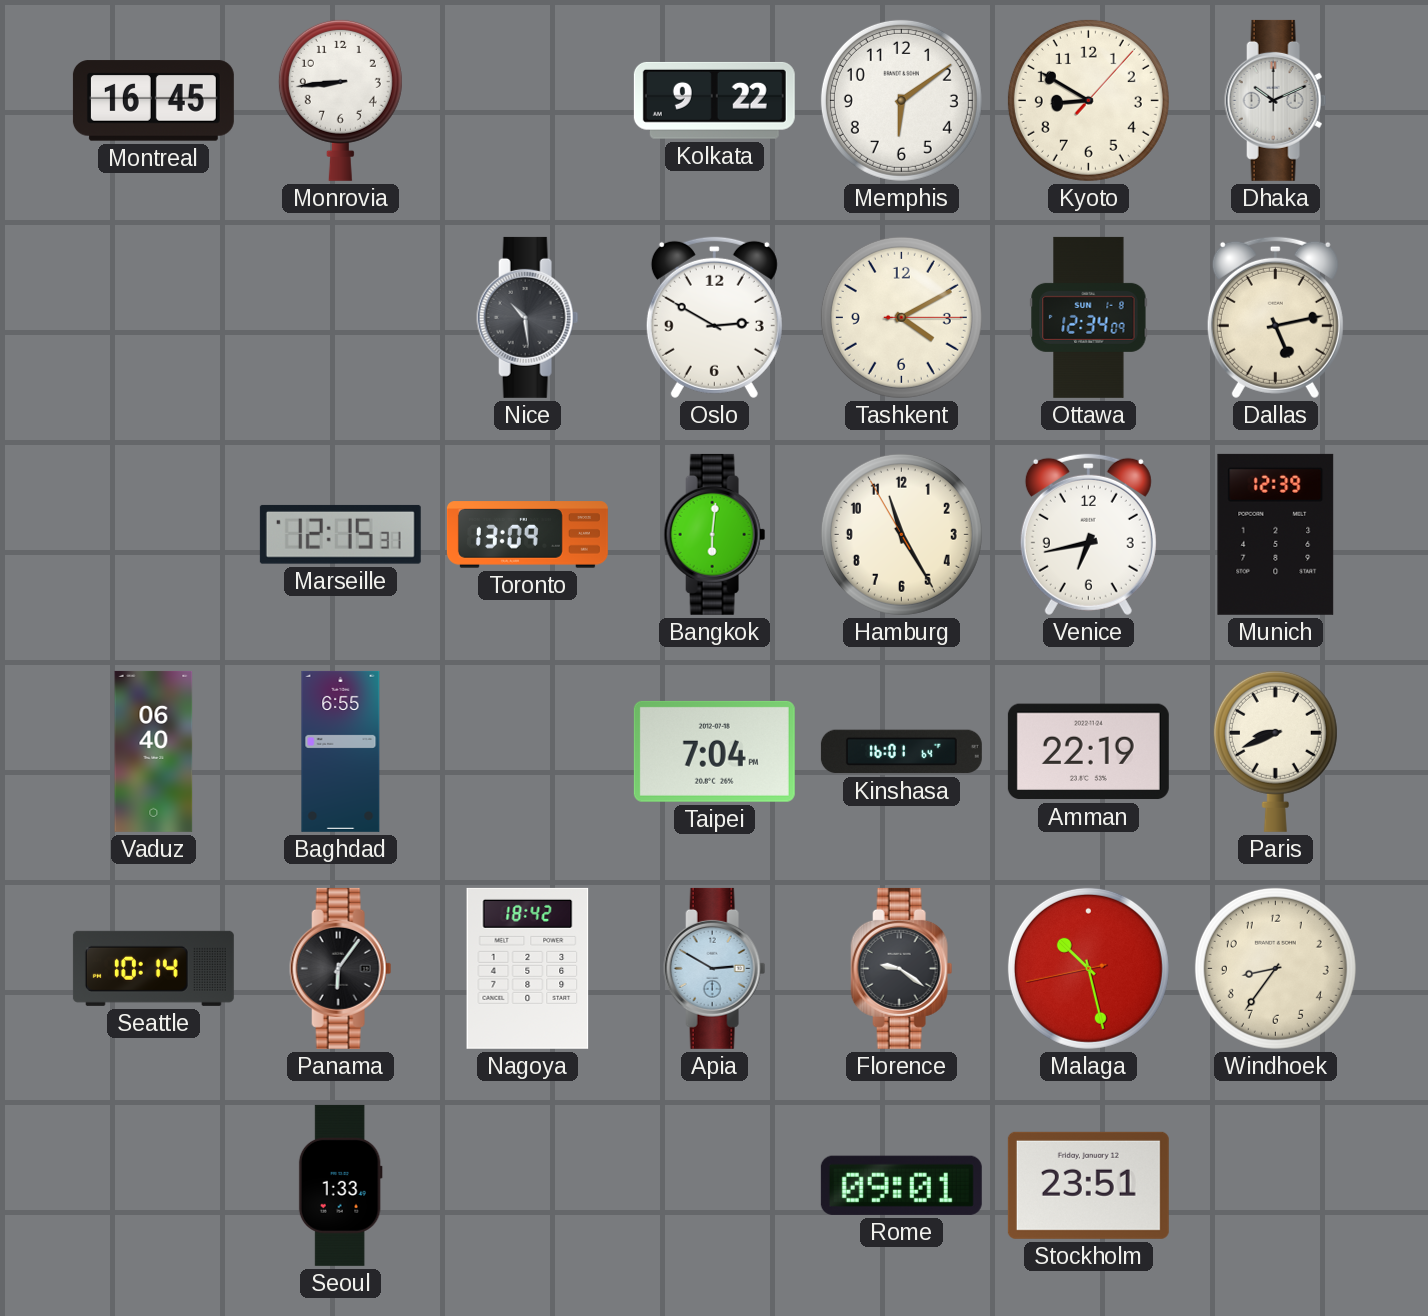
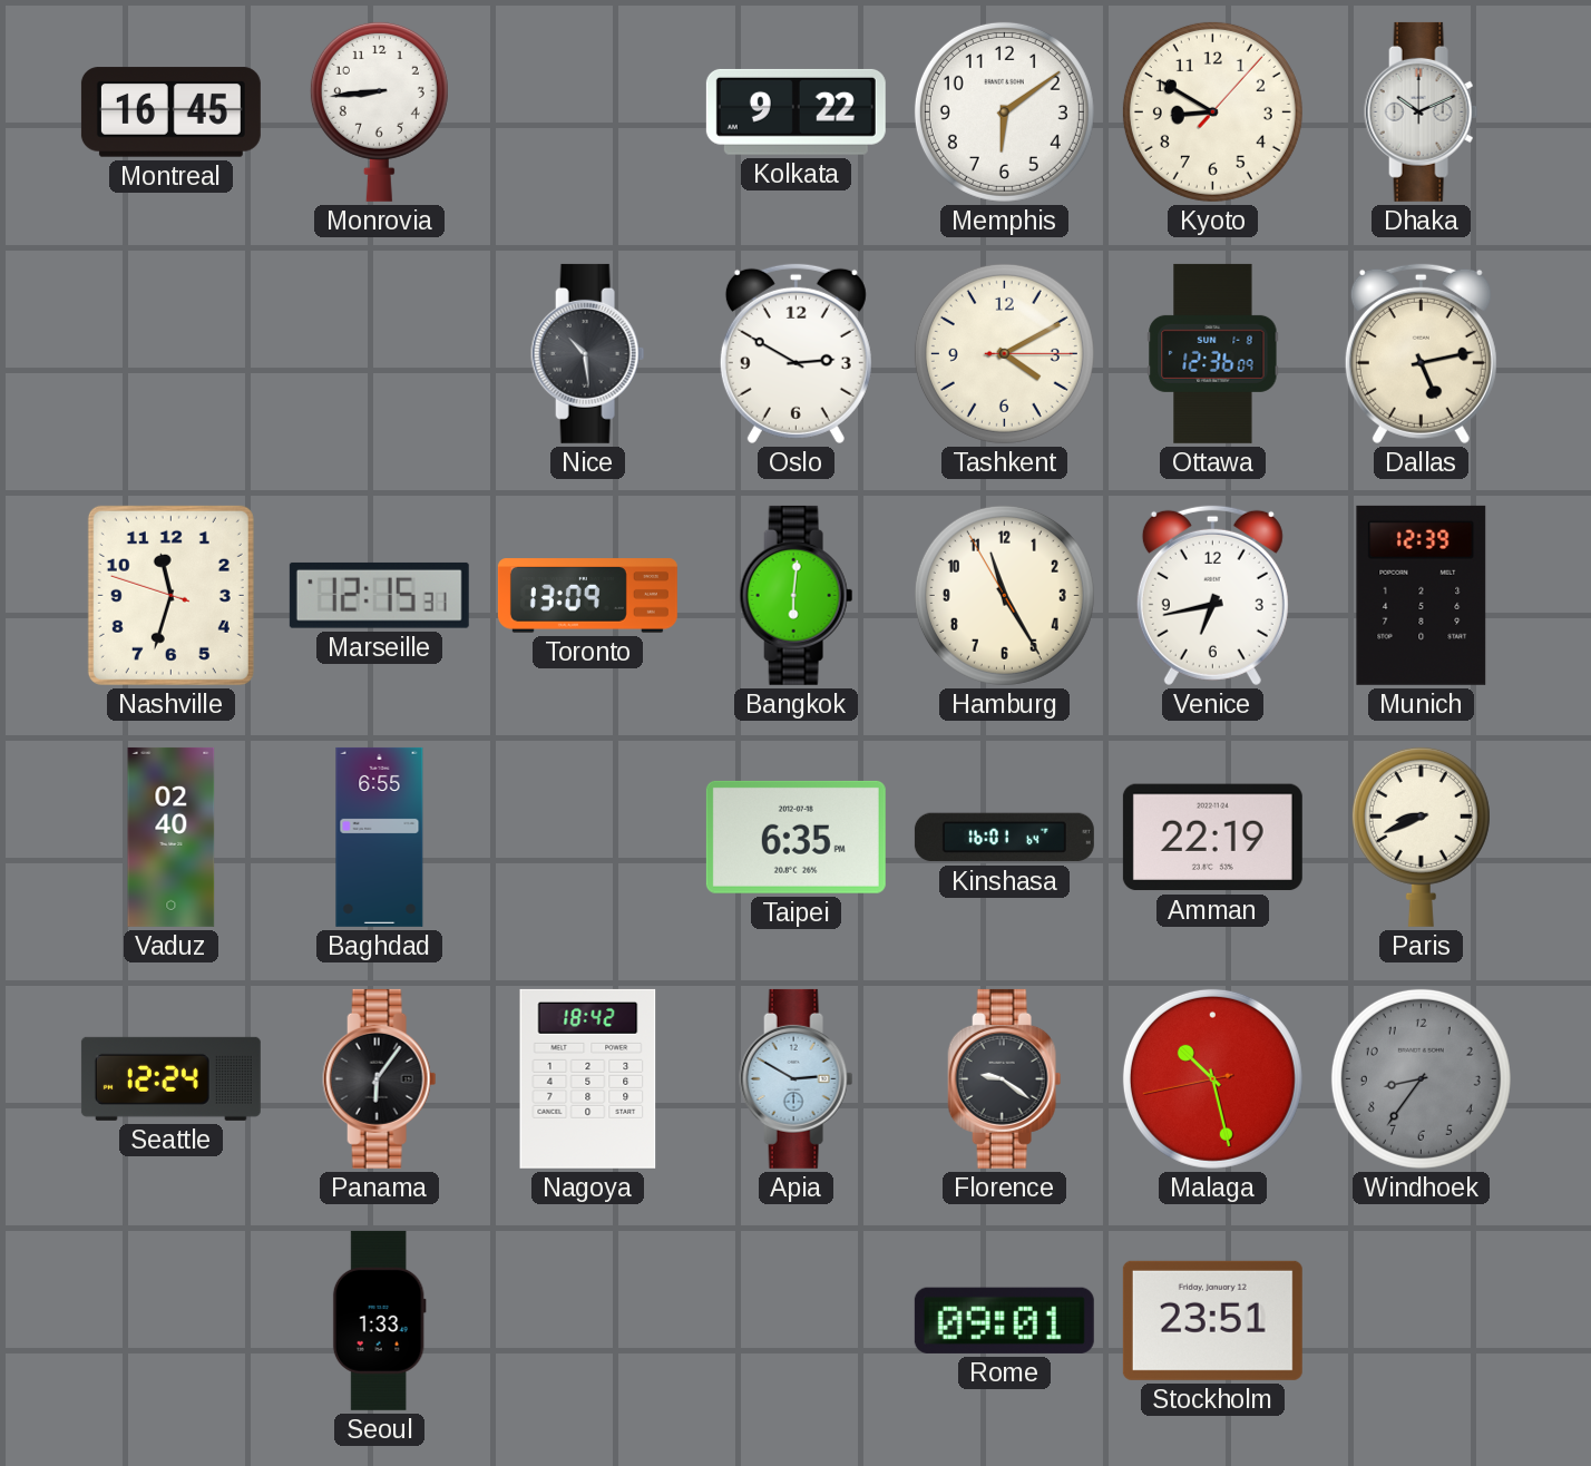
Ottawa: 12:34 -> 12:36 (1213, 353)
Nashville: none -> 11:32 (170, 595)
Vaduz: 06:40 -> 02:40 (172, 837)
Taipei: 7:04 -> 6:35 (795, 837)
Seattle: 10:14 -> 12:24 (170, 1078)
Windhoek dial: cream -> grey (1421, 1078)
